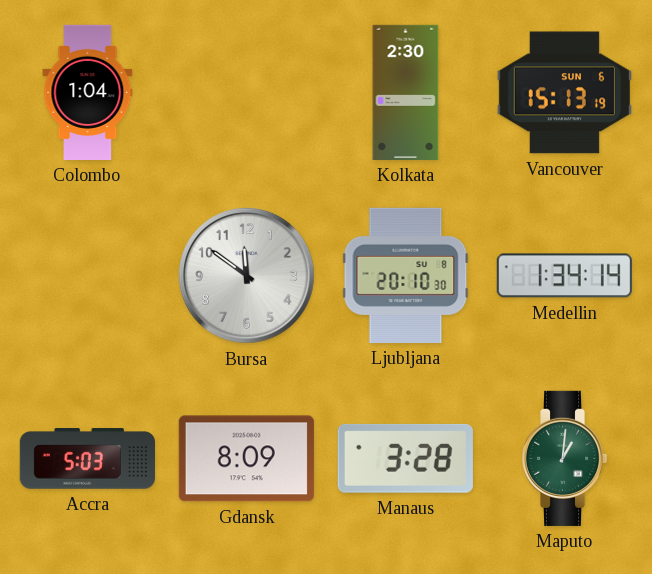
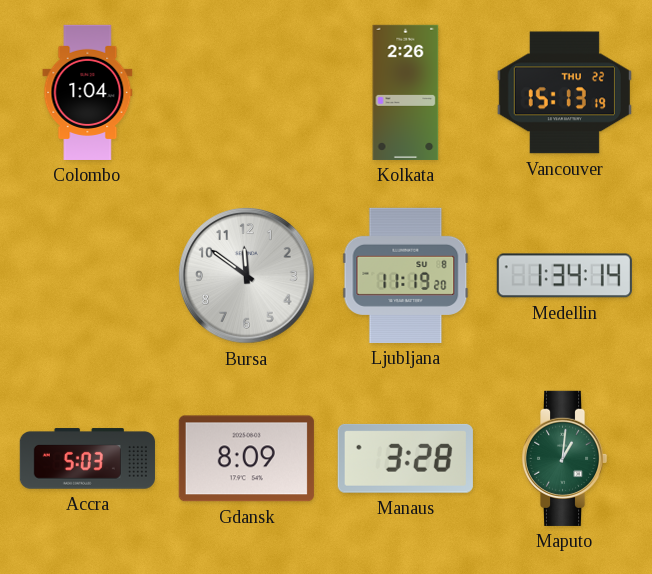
Kolkata: 2:30 -> 2:26 (406, 92)
Vancouver date: SUN 6 -> THU 22 (564, 93)
Ljubljana: 20:10 -> 11:19 (406, 275)
